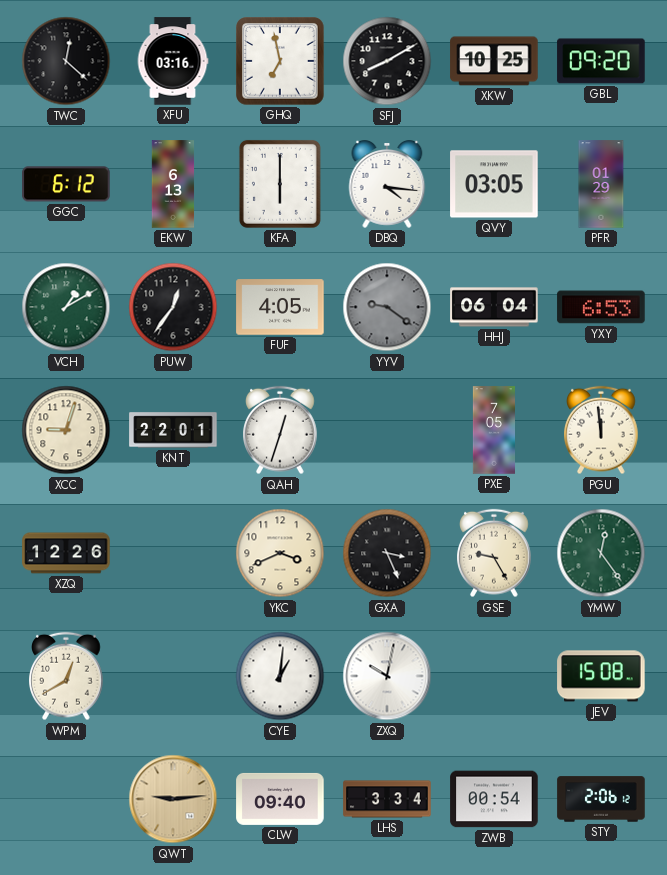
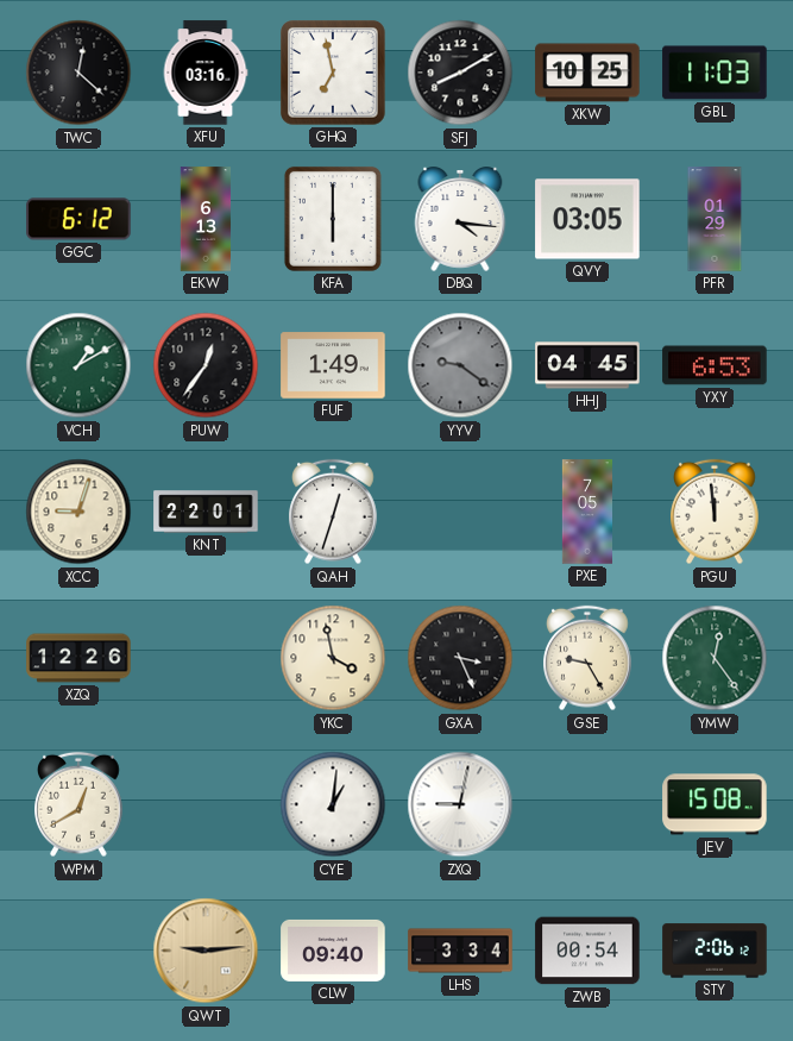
GBL: 09:20 -> 11:03 (715, 73)
FUF: 4:05 -> 1:49 (333, 365)
HHJ: 06:04 -> 04:45 (587, 365)
YKC: 3:41 -> 3:58 (333, 658)
ZXQ: 10:02 -> 9:02 (460, 804)
